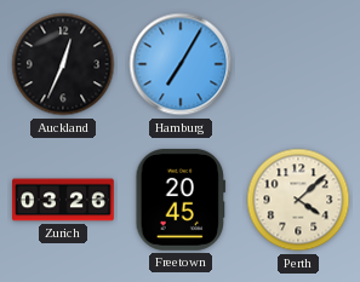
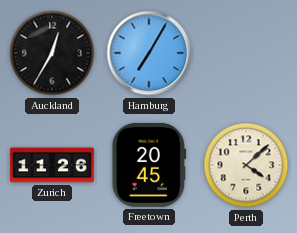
Auckland: 12:34 -> 12:35 (52, 53)
Zurich: 03:26 -> 11:26 (53, 165)
